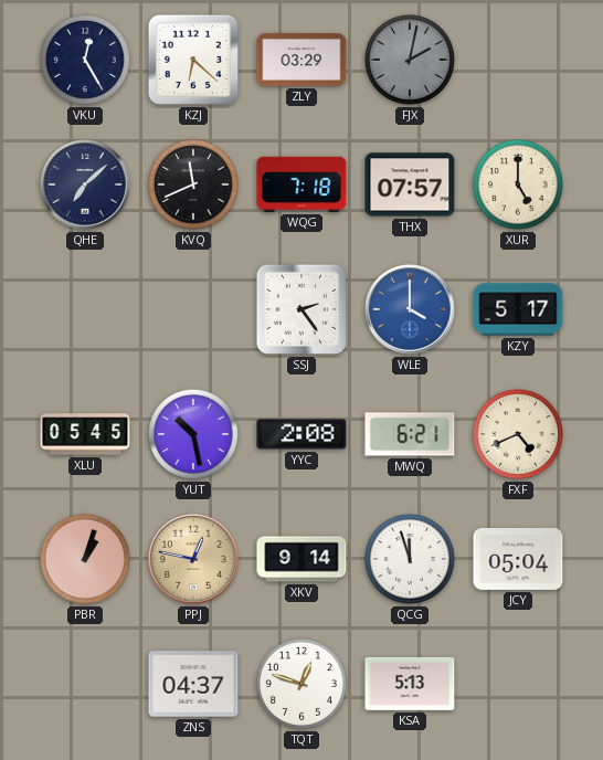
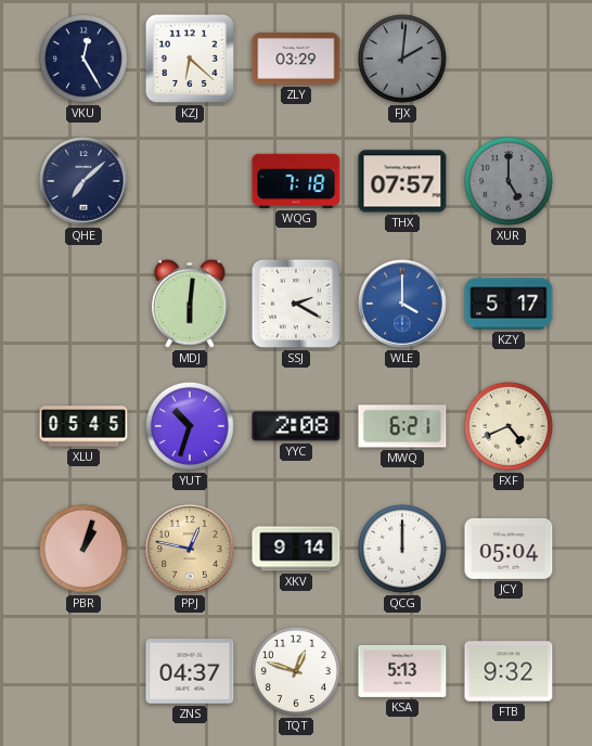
FJX: 2:02 -> 2:01 (402, 59)
KVQ: 11:41 -> none (193, 184)
XUR dial: cream -> grey (509, 181)
MDJ: none -> 6:01 (190, 304)
SSJ: 2:24 -> 2:20 (296, 304)
YUT: 10:28 -> 10:33 (190, 426)
QCG: 11:57 -> 12:00 (402, 549)
FTB: none -> 9:32 (509, 671)
